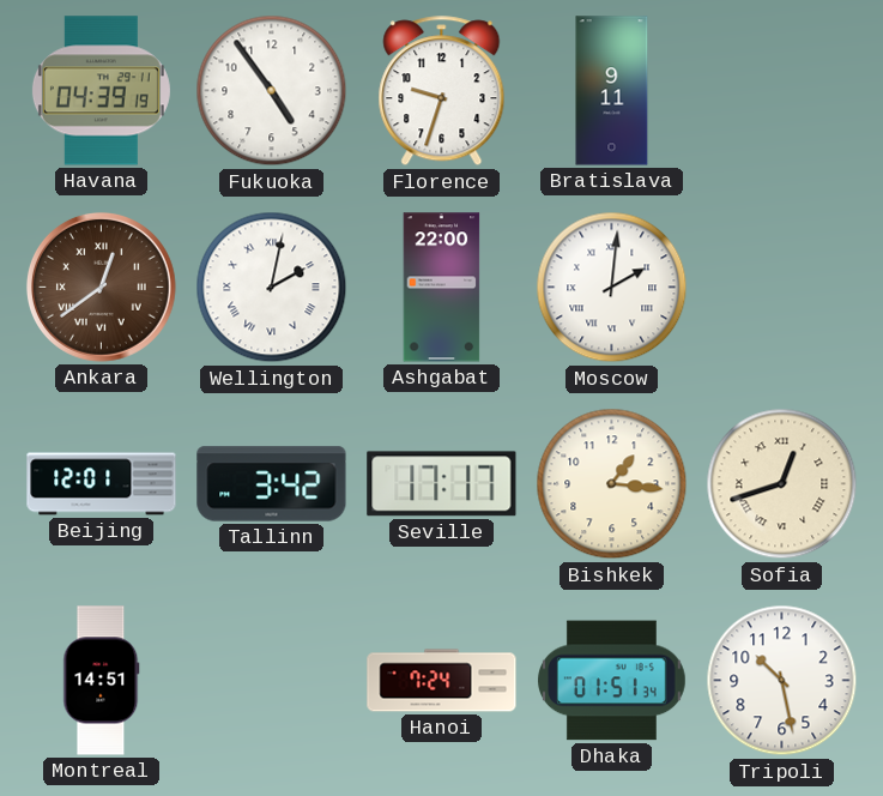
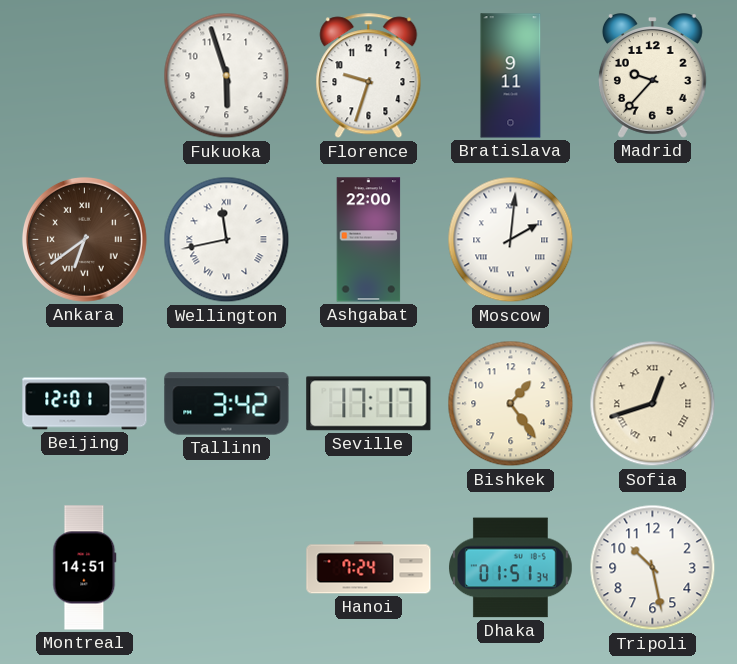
Havana: 04:39 -> none (101, 91)
Fukuoka: 4:54 -> 5:57 (227, 76)
Madrid: none -> 9:37 (652, 76)
Ankara: 12:39 -> 6:39 (85, 240)
Wellington: 2:02 -> 11:43 (227, 240)
Bishkek: 1:16 -> 1:24 (511, 404)
